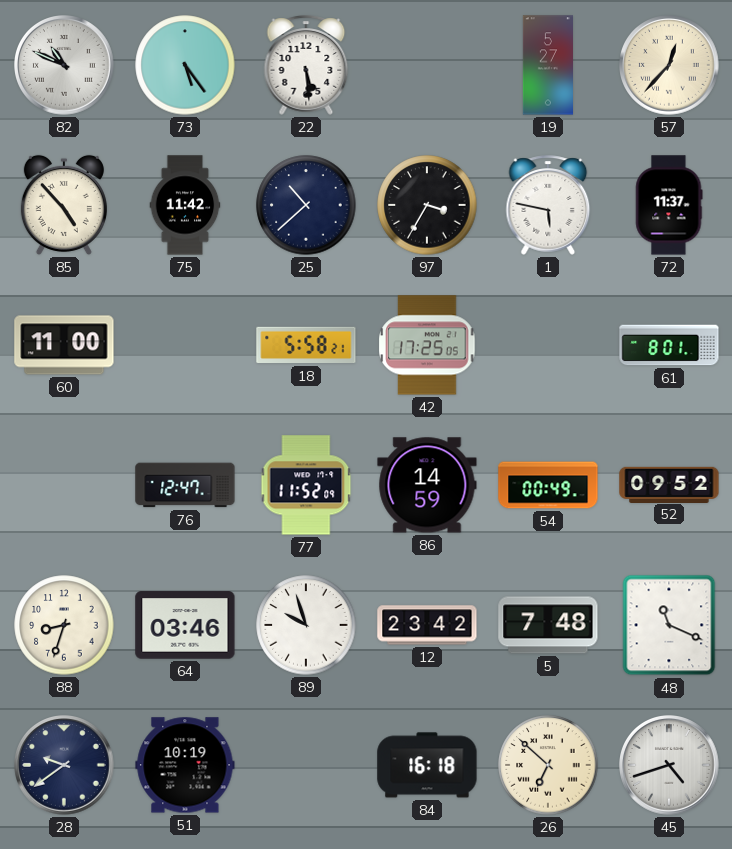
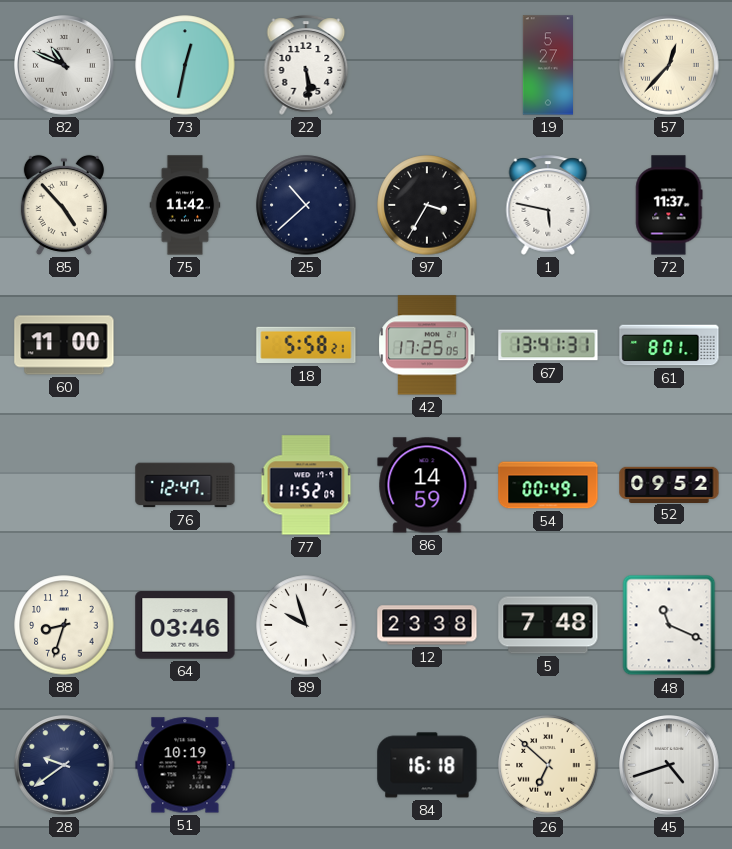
73: 5:24 -> 12:32 (185, 65)
67: none -> 13:41 (548, 345)
12: 23:42 -> 23:38 (427, 625)
